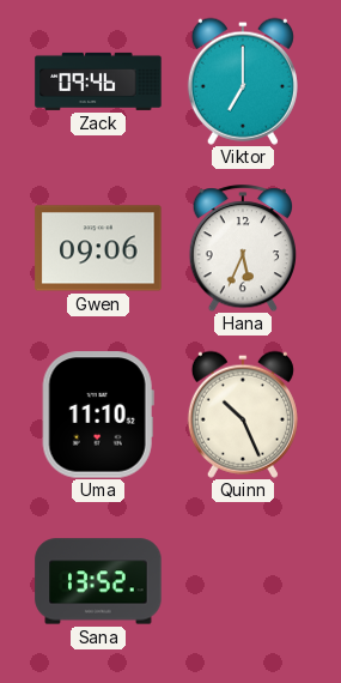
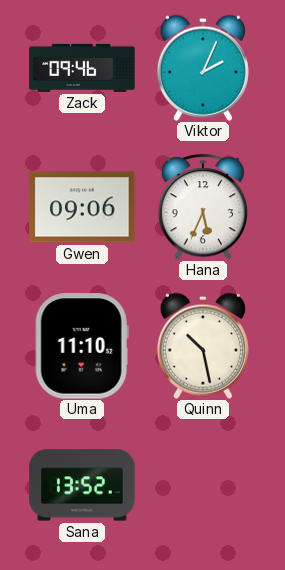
Viktor: 7:00 -> 2:04 (203, 68)
Quinn: 10:26 -> 10:28 (203, 346)
